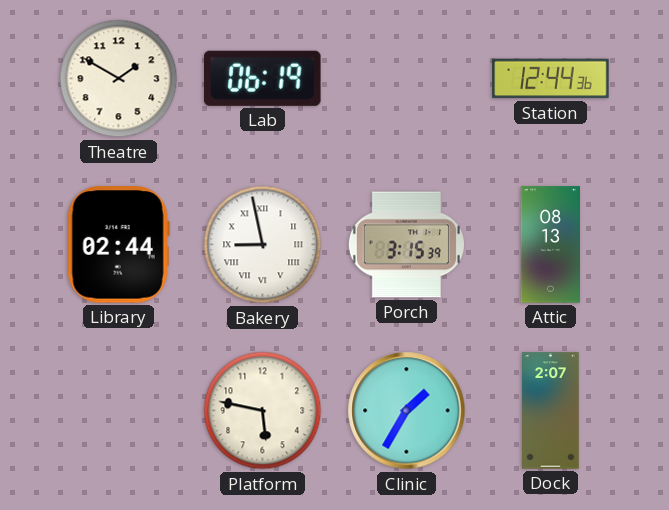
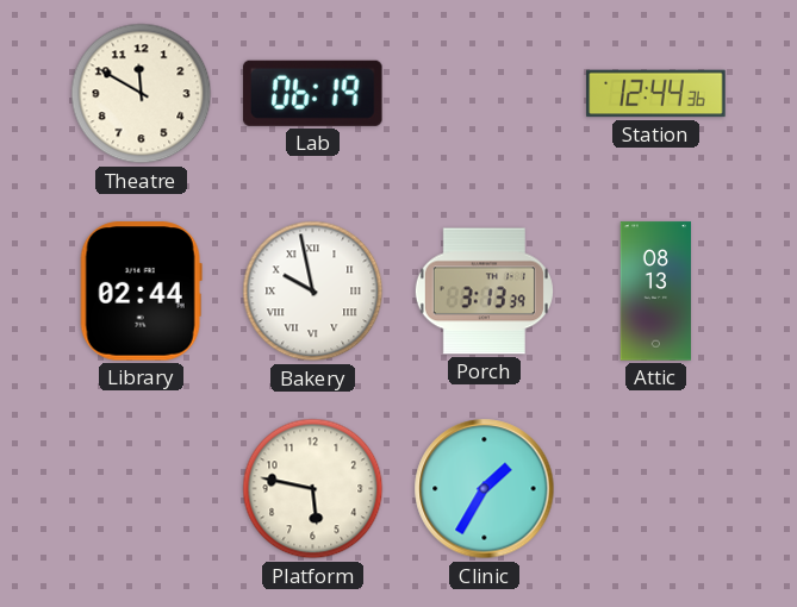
Theatre: 1:50 -> 11:50 (142, 94)
Bakery: 8:58 -> 9:58 (313, 292)
Porch: 3:15 -> 3:13 (484, 292)
Dock: 2:07 -> none (551, 411)
